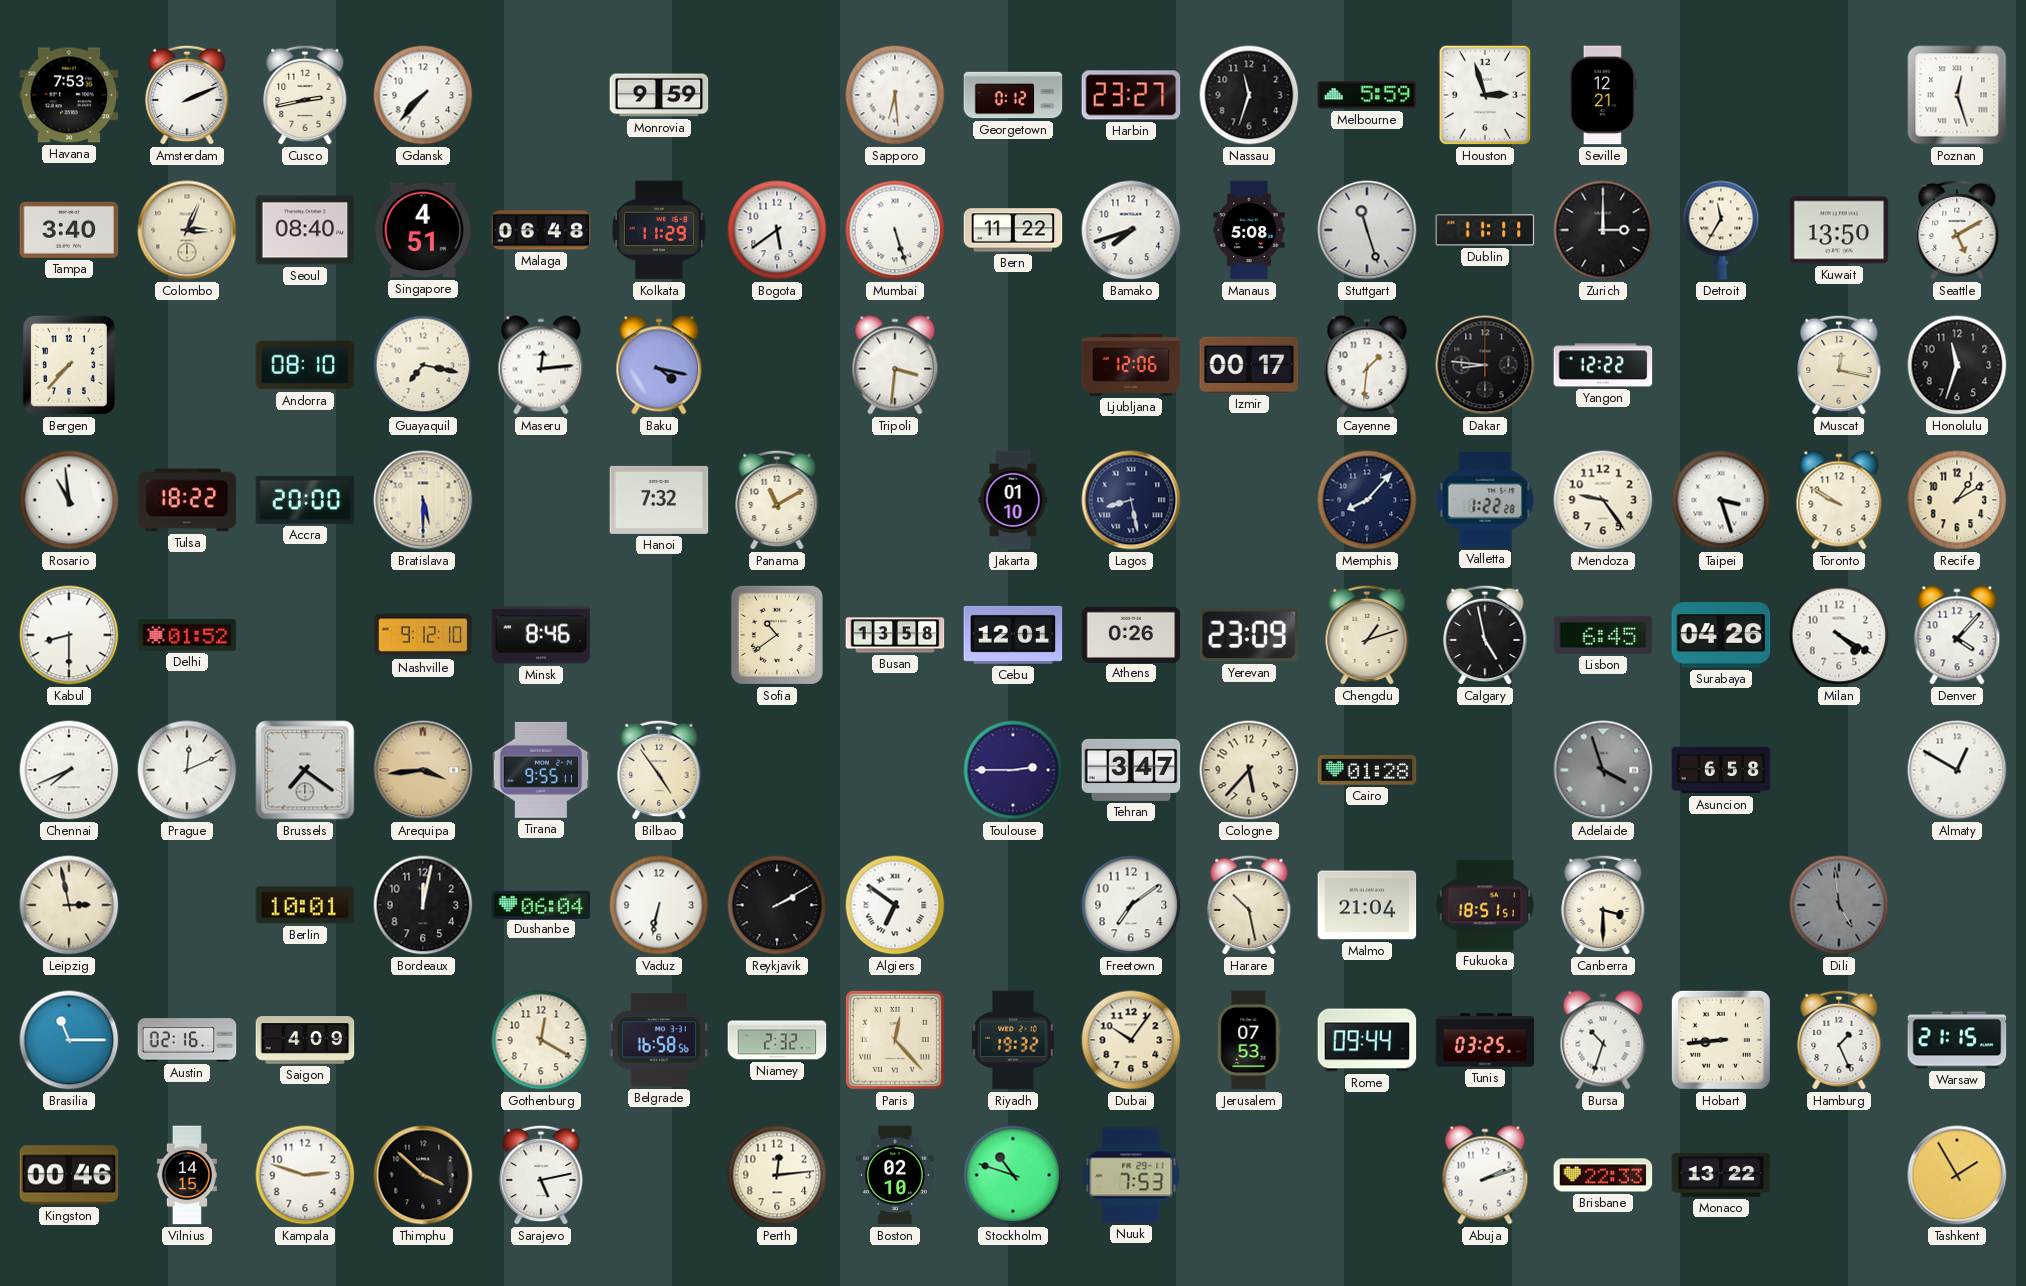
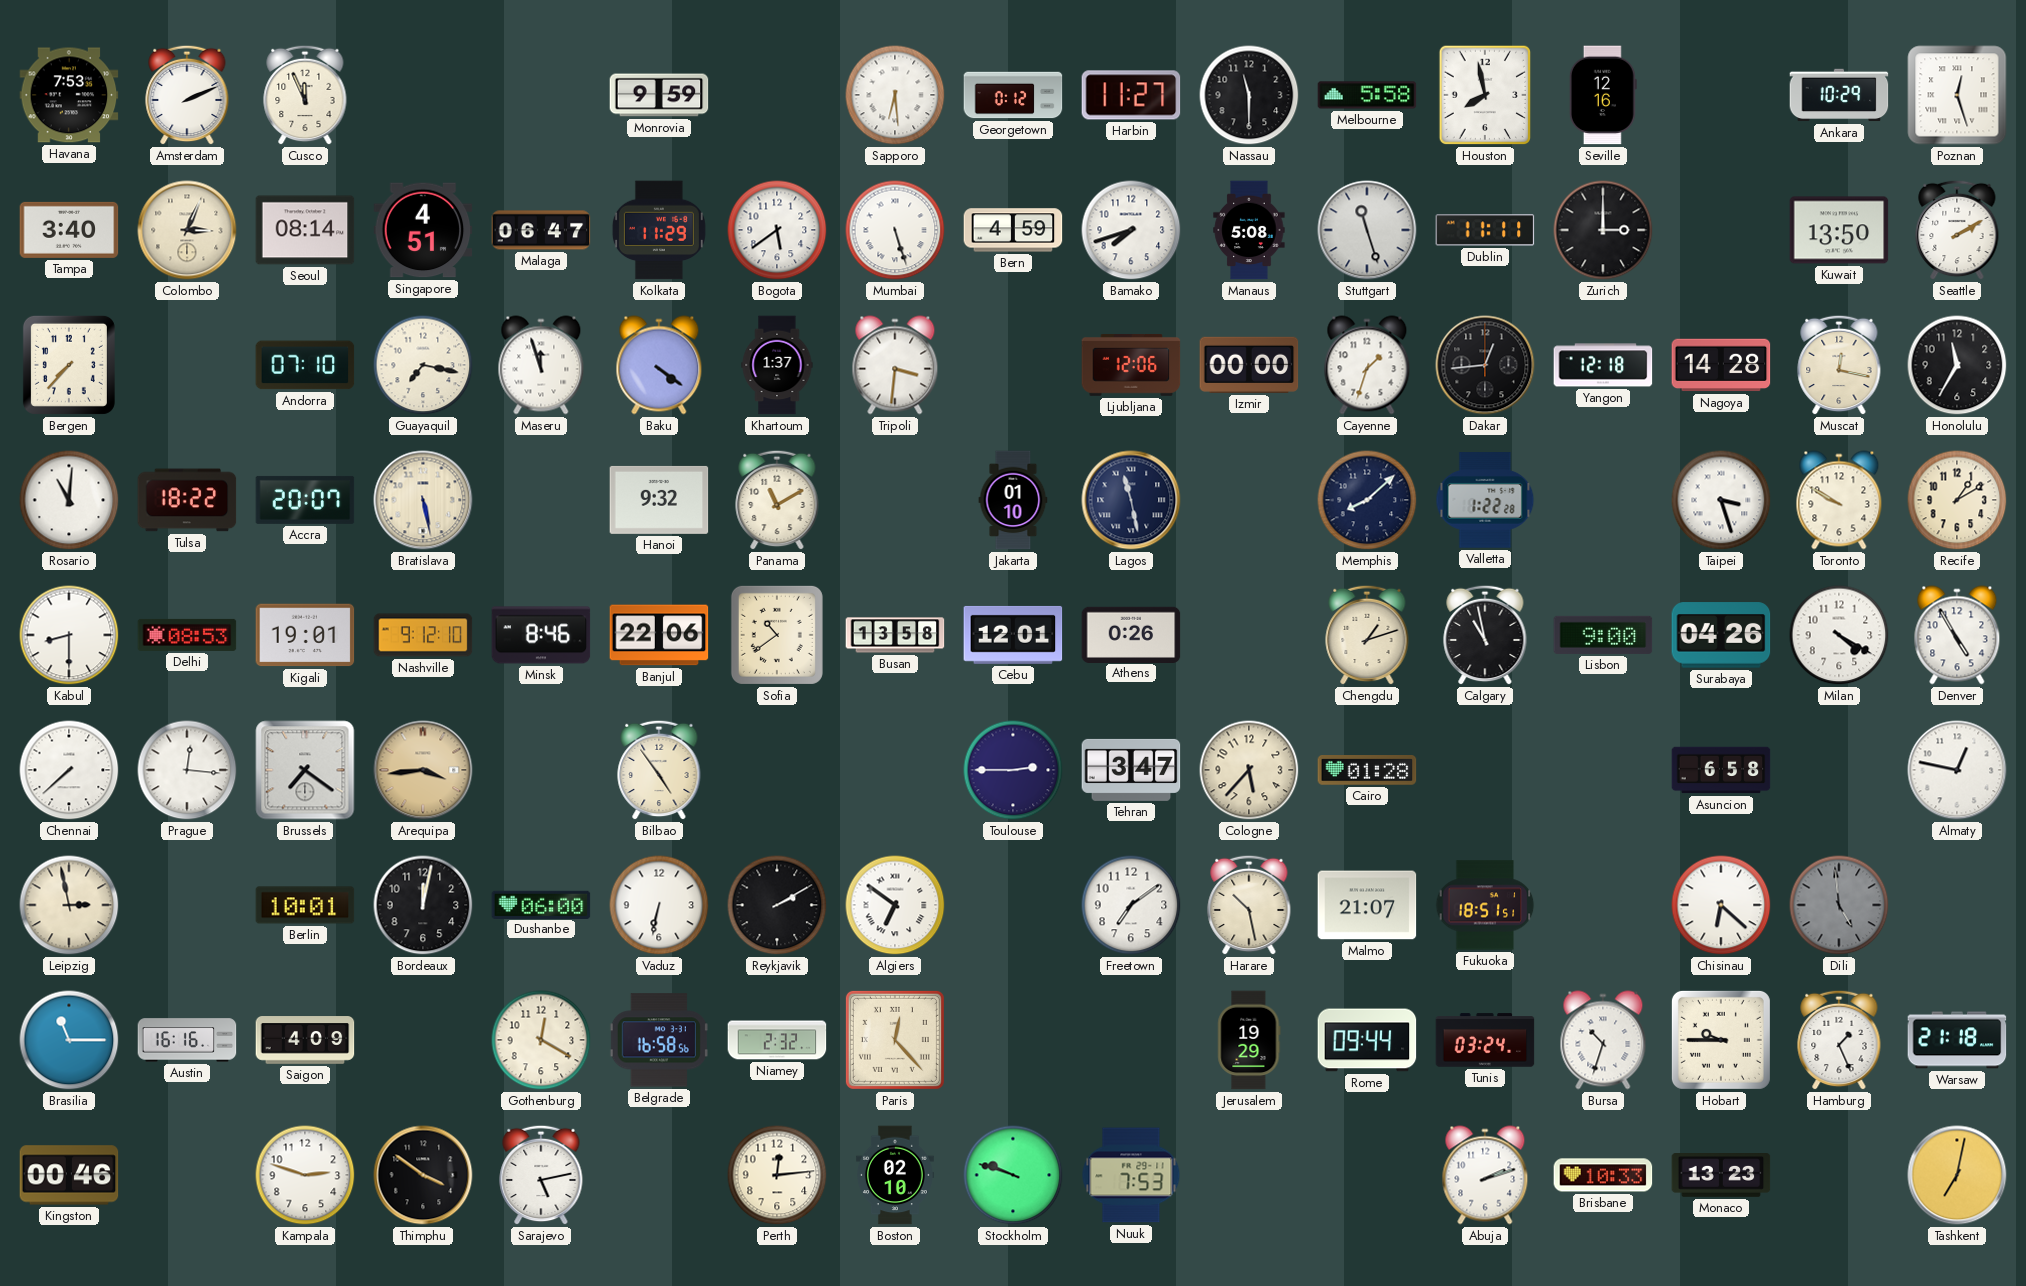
Cusco: 2:43 -> 11:56 (305, 95)
Gdansk: 7:37 -> none (423, 95)
Harbin: 23:27 -> 11:27 (1131, 95)
Nassau: 11:33 -> 11:30 (1249, 95)
Melbourne: 5:59 -> 5:58 (1367, 95)
Houston: 2:57 -> 7:58 (1485, 95)
Seville: 12:21 -> 12:16 (1603, 95)
Ankara: none -> 10:29 (1839, 95)
Seoul: 08:40 -> 08:14 (305, 230)
Malaga: 06:48 -> 06:47 (541, 230)
Bern: 11:22 -> 4:59 (1013, 230)
Detroit: 11:35 -> none (1721, 230)
Seattle: 5:10 -> 2:10 (1957, 230)
Andorra: 08:10 -> 07:10 (305, 365)
Maseru: 12:14 -> 11:57 (541, 365)
Baku: 4:17 -> 4:21 (659, 365)
Khartoum: none -> 1:37 (777, 365)
Izmir: 00:17 -> 00:00 (1249, 365)
Cayenne: 1:31 -> 1:33 (1367, 365)
Dakar: 8:46 -> 12:44 (1485, 365)
Yangon: 12:22 -> 12:18 (1603, 365)
Nagoya: none -> 14:28 (1721, 365)
Honolulu: 11:33 -> 11:35 (1957, 365)
Rosario: 10:59 -> 11:01 (69, 500)
Accra: 20:00 -> 20:07 (305, 500)
Bratislava: 5:30 -> 5:28 (423, 500)
Hanoi: 7:32 -> 9:32 (659, 500)
Lagos: 8:28 -> 11:28 (1131, 500)
Memphis: 8:07 -> 8:08 (1367, 500)
Mendoza: 9:24 -> none (1603, 500)
Delhi: 01:52 -> 08:53 (187, 635)
Kigali: none -> 19:01 (305, 635)
Banjul: none -> 22:06 (659, 635)
Yerevan: 23:09 -> none (1249, 635)
Calgary: 4:58 -> 10:58 (1485, 635)
Lisbon: 6:45 -> 9:00 (1603, 635)
Denver: 4:07 -> 4:55 (1957, 635)
Chennai: 7:41 -> 7:38 (69, 770)
Prague: 12:11 -> 12:16 (187, 770)
Tirana: 9:55 -> none (541, 770)
Adelaide: 3:57 -> none (1603, 770)
Almaty: 12:50 -> 12:47 (1957, 770)
Dushanbe: 06:04 -> 06:00 (541, 904)
Malmo: 21:04 -> 21:07 (1367, 905)
Canberra: 3:30 -> none (1603, 905)
Chisinau: none -> 6:22 (1721, 905)
Austin: 02:16 -> 16:16 (187, 1040)
Riyadh: 19:32 -> none (1013, 1040)
Dubai: 10:06 -> none (1131, 1040)
Jerusalem: 07:53 -> 19:29 (1249, 1040)
Tunis: 03:25 -> 03:24 (1485, 1040)
Hobart: 8:44 -> 9:45 (1721, 1040)
Warsaw: 21:15 -> 21:18 (1957, 1040)
Vilnius: 14:15 -> none (187, 1175)
Thimphu: 3:52 -> 3:51 (423, 1175)
Stockholm: 10:48 -> 9:48 (1013, 1175)
Brisbane: 22:33 -> 10:33 (1603, 1175)
Monaco: 13:22 -> 13:23 (1721, 1176)
Tashkent: 1:55 -> 7:02 (1957, 1175)
